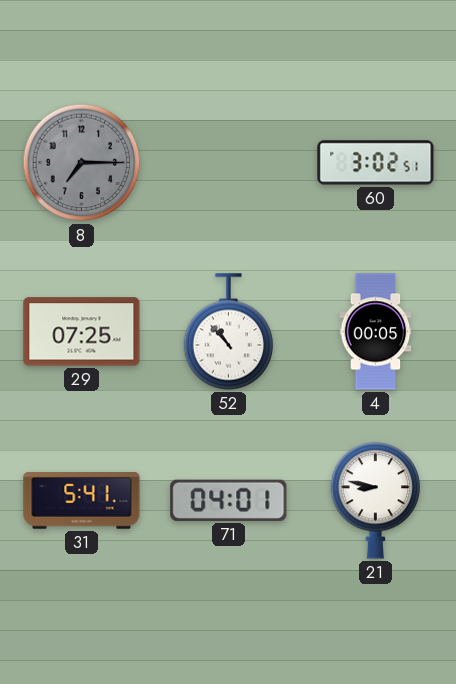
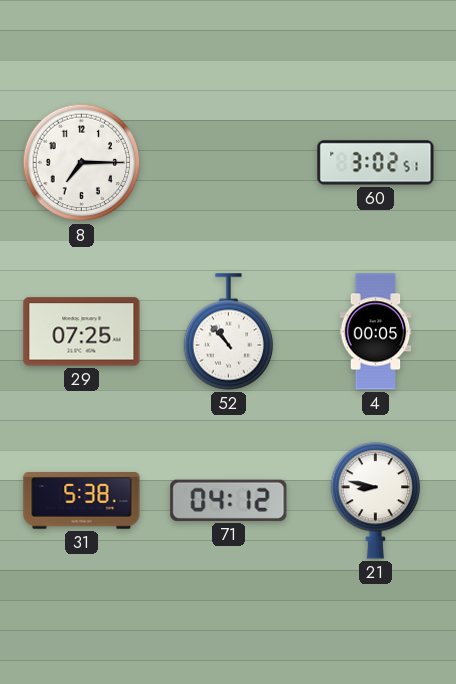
8 dial: grey -> white (82, 163)
31: 5:41 -> 5:38 (82, 501)
71: 04:01 -> 04:12 (229, 500)
